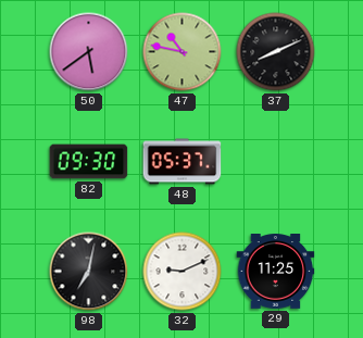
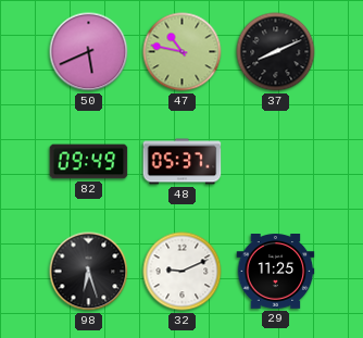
50: 5:39 -> 5:41 (89, 52)
82: 09:30 -> 09:49 (89, 162)
98: 7:02 -> 6:27 (89, 272)
